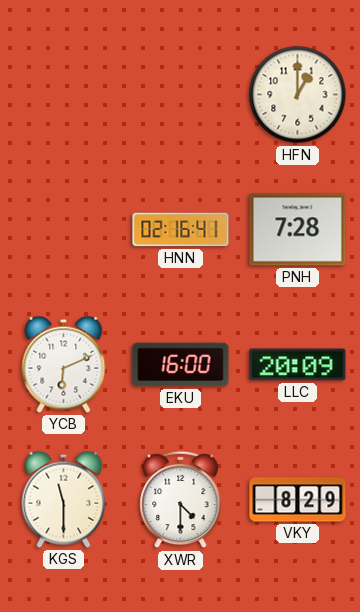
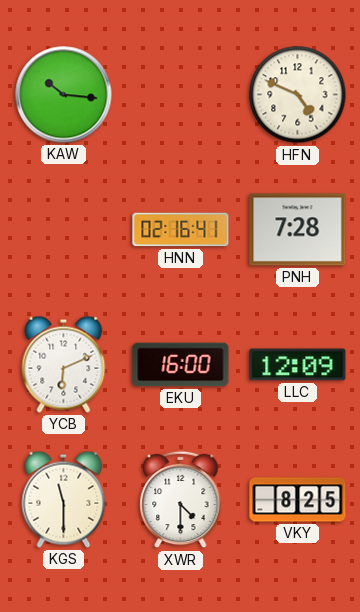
KAW: none -> 10:16 (64, 95)
HFN: 1:00 -> 4:49 (298, 95)
LLC: 20:09 -> 12:09 (298, 365)
VKY: 8:29 -> 8:25 (298, 500)
